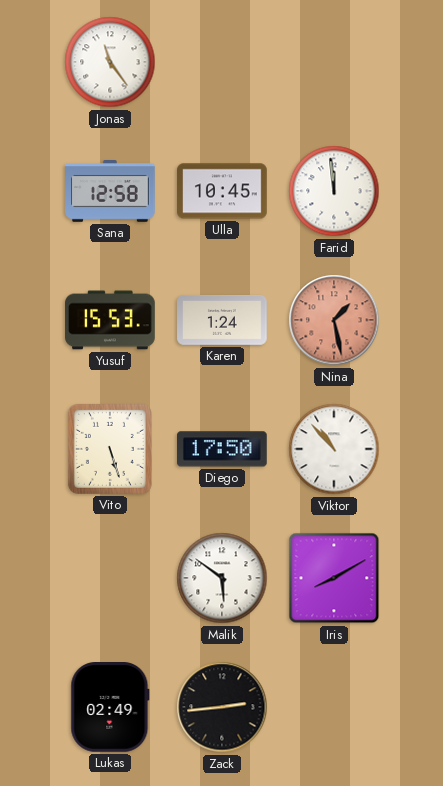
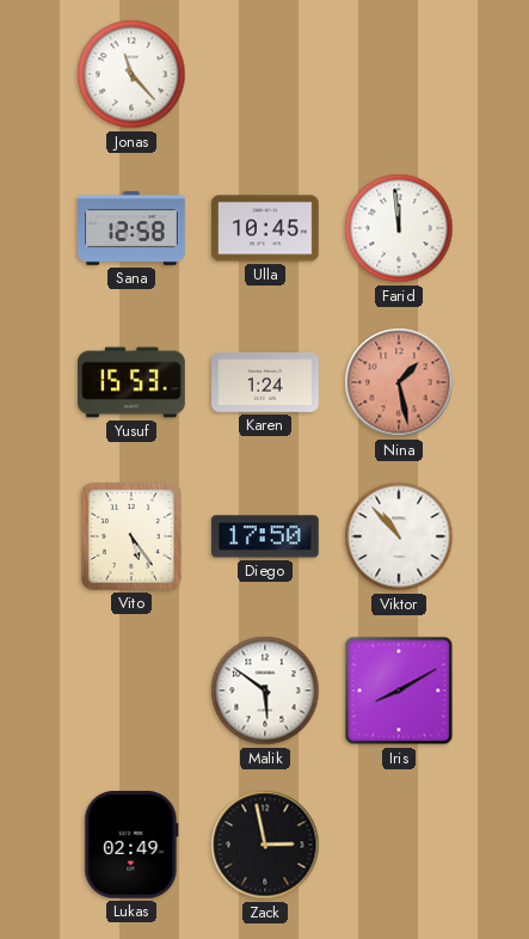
Jonas: 11:24 -> 11:23 (131, 74)
Vito: 5:27 -> 5:24 (131, 536)
Zack: 2:44 -> 2:58 (265, 845)
